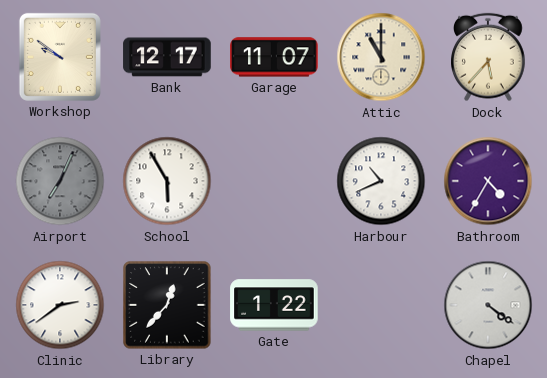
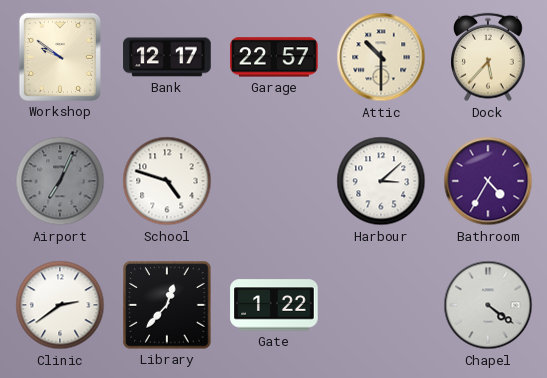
Garage: 11:07 -> 22:57 (274, 57)
Attic: 11:00 -> 10:30 (381, 57)
School: 5:55 -> 4:48 (167, 181)
Harbour: 10:41 -> 3:08 (381, 181)
